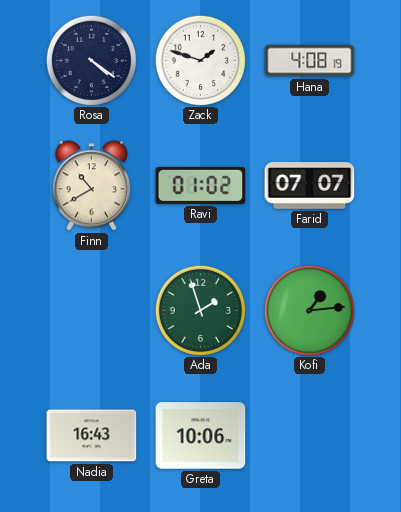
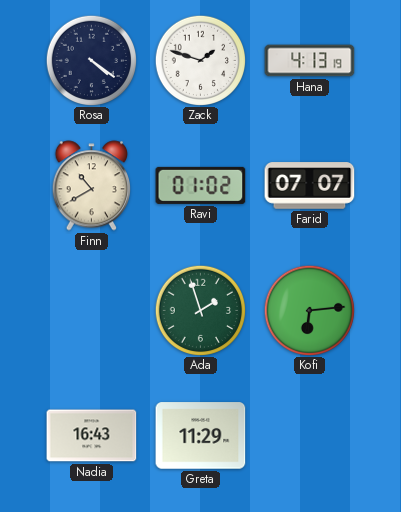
Hana: 4:08 -> 4:13 (310, 61)
Kofi: 1:14 -> 6:14 (309, 310)
Greta: 10:06 -> 11:29 (201, 436)
